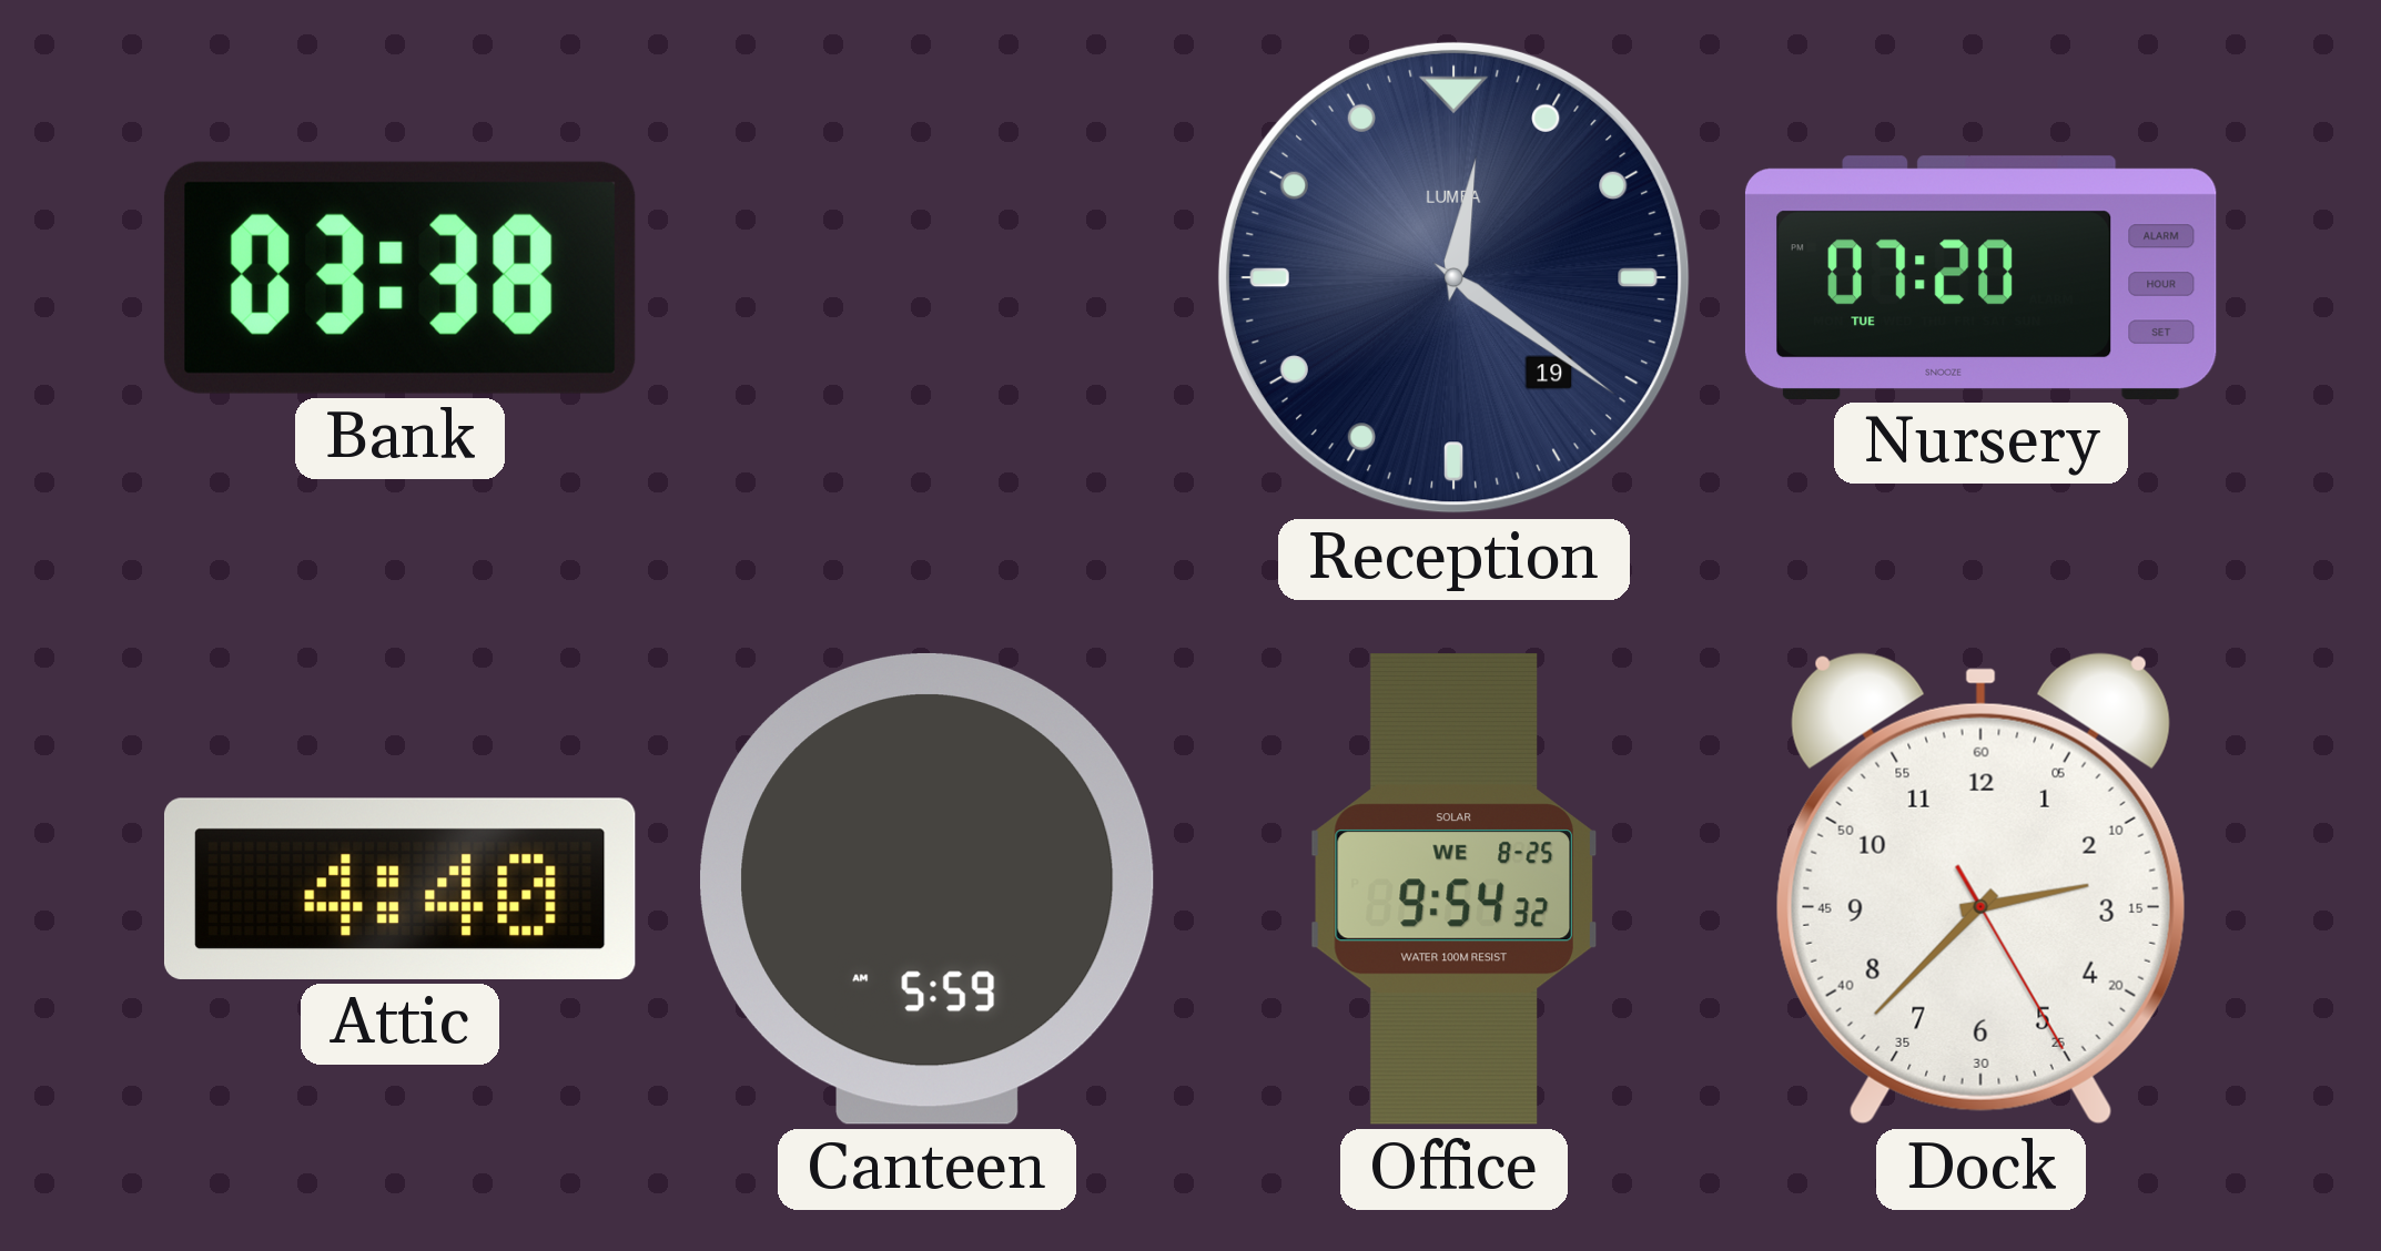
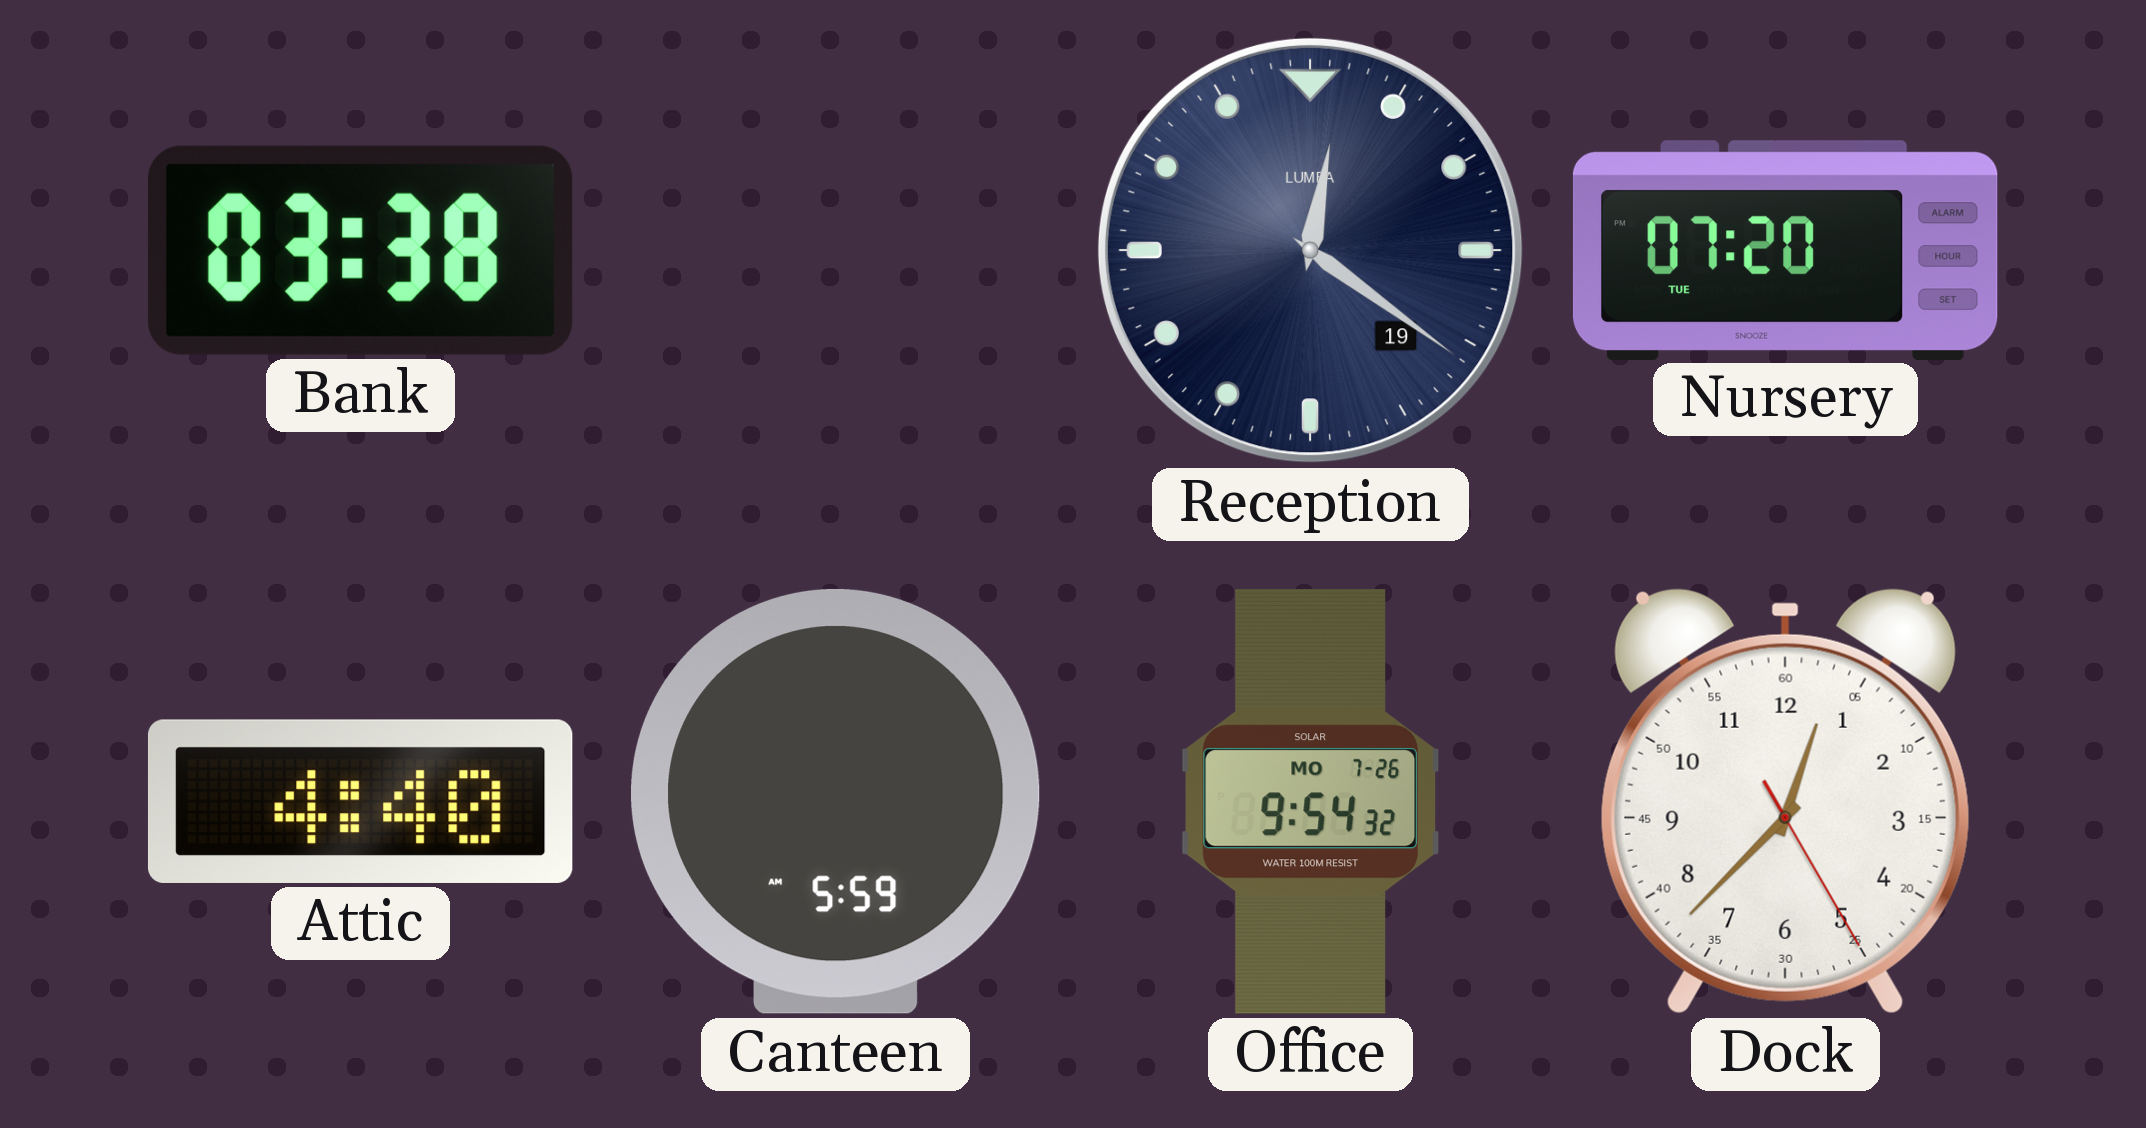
Office date: WE 8-25 -> MO 7-26 (1310, 802)
Dock: 2:37 -> 12:37 (1785, 801)
